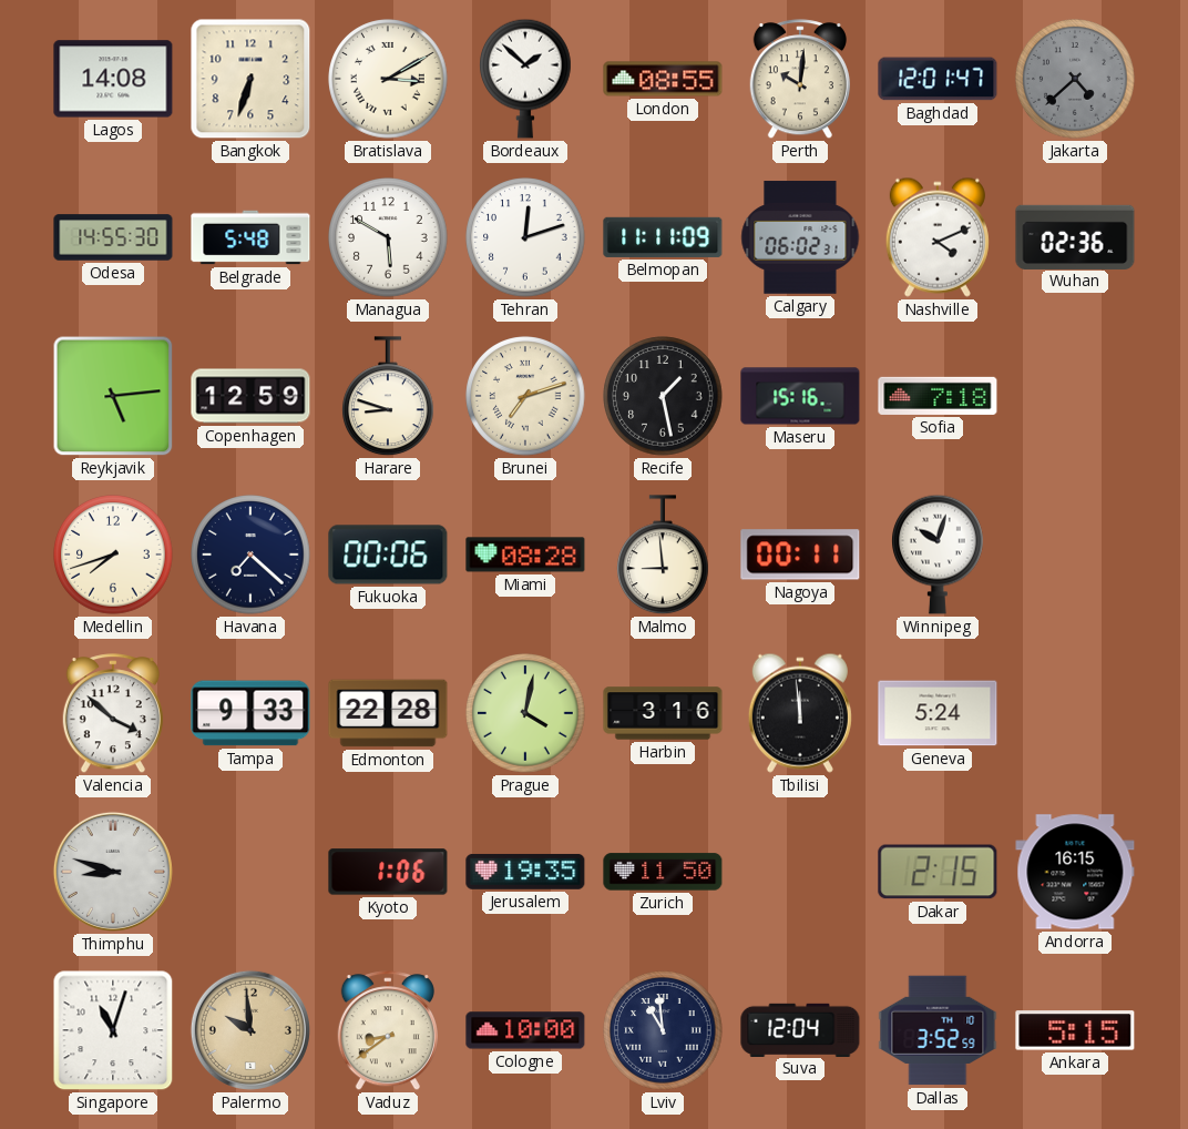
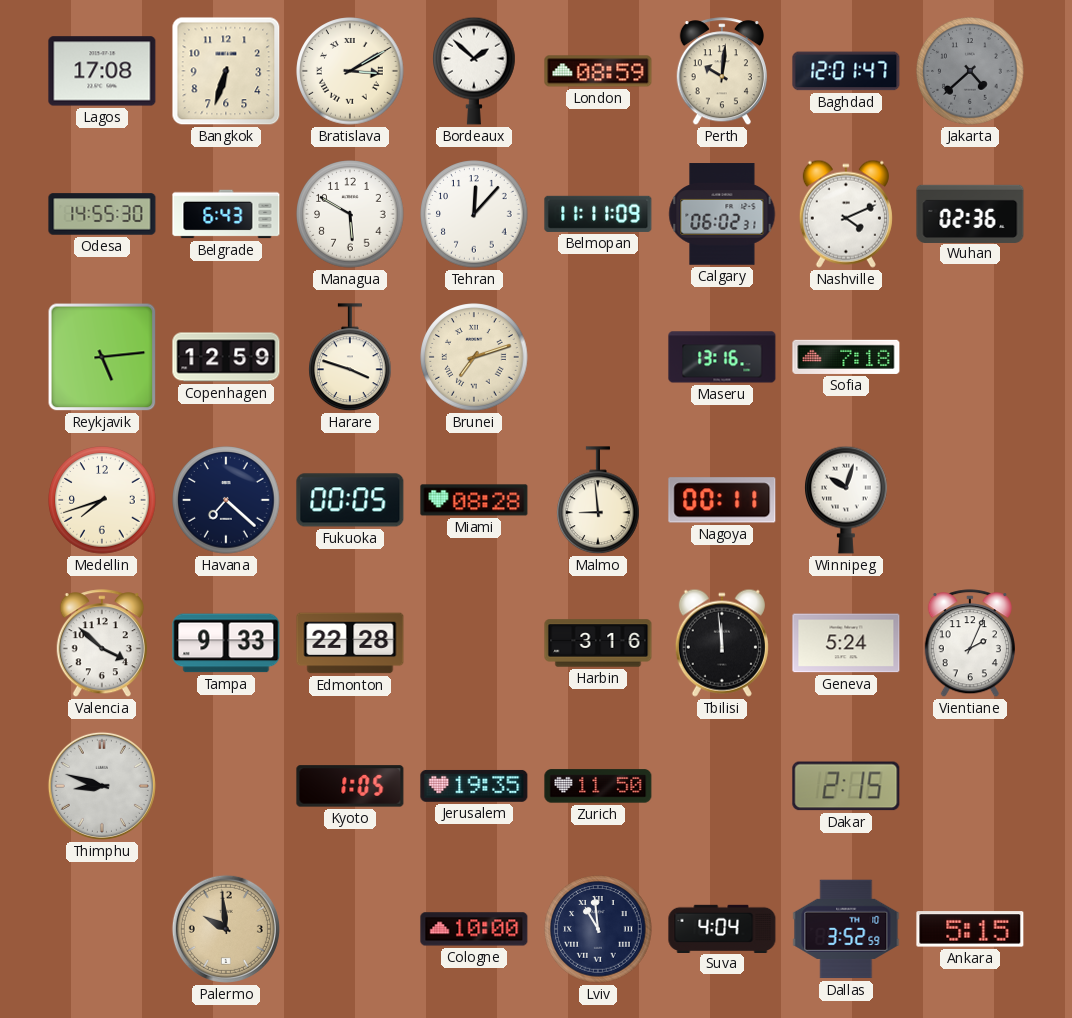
Lagos: 14:08 -> 17:08 (102, 71)
London: 08:55 -> 08:59 (598, 71)
Belgrade: 5:48 -> 6:43 (226, 214)
Tehran: 12:12 -> 12:07 (474, 214)
Harare: 8:48 -> 3:48 (351, 358)
Recife: 1:28 -> none (663, 396)
Maseru: 15:16 -> 13:16 (722, 357)
Fukuoka: 00:06 -> 00:05 (350, 500)
Prague: 4:02 -> none (525, 713)
Vientiane: none -> 2:04 (970, 644)
Kyoto: 1:06 -> 1:05 (350, 786)
Andorra: 16:15 -> none (1075, 872)
Singapore: 11:03 -> none (113, 1030)
Vaduz: 8:39 -> none (388, 1031)
Suva: 12:04 -> 4:04 (722, 928)
